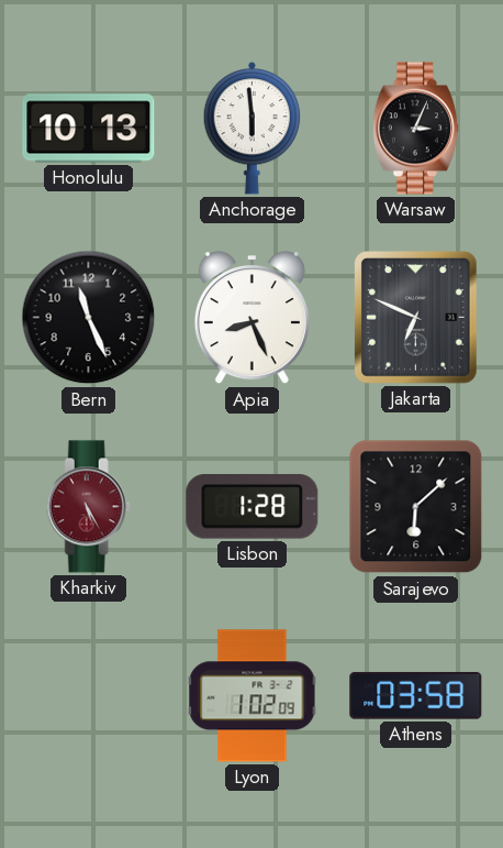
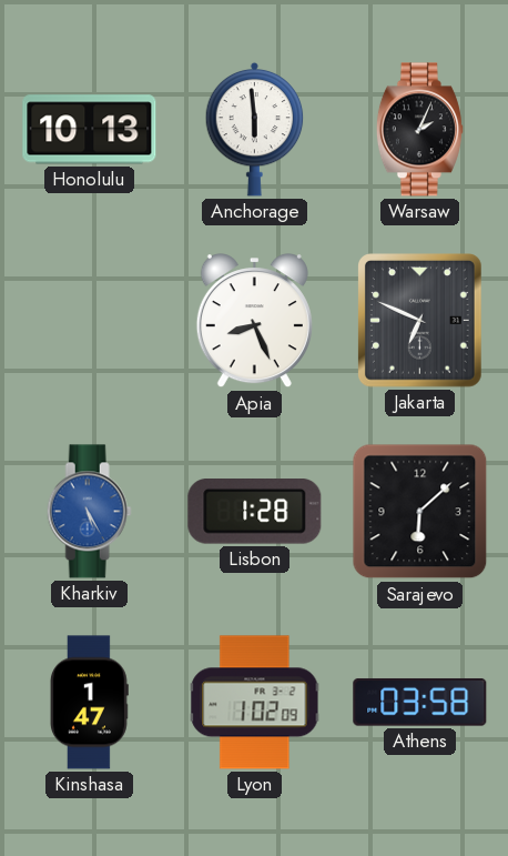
Warsaw: 3:04 -> 2:04 (419, 130)
Bern: 11:26 -> none (89, 318)
Kharkiv dial: burgundy -> blue (89, 512)
Kinshasa: none -> 1:47 (89, 703)
